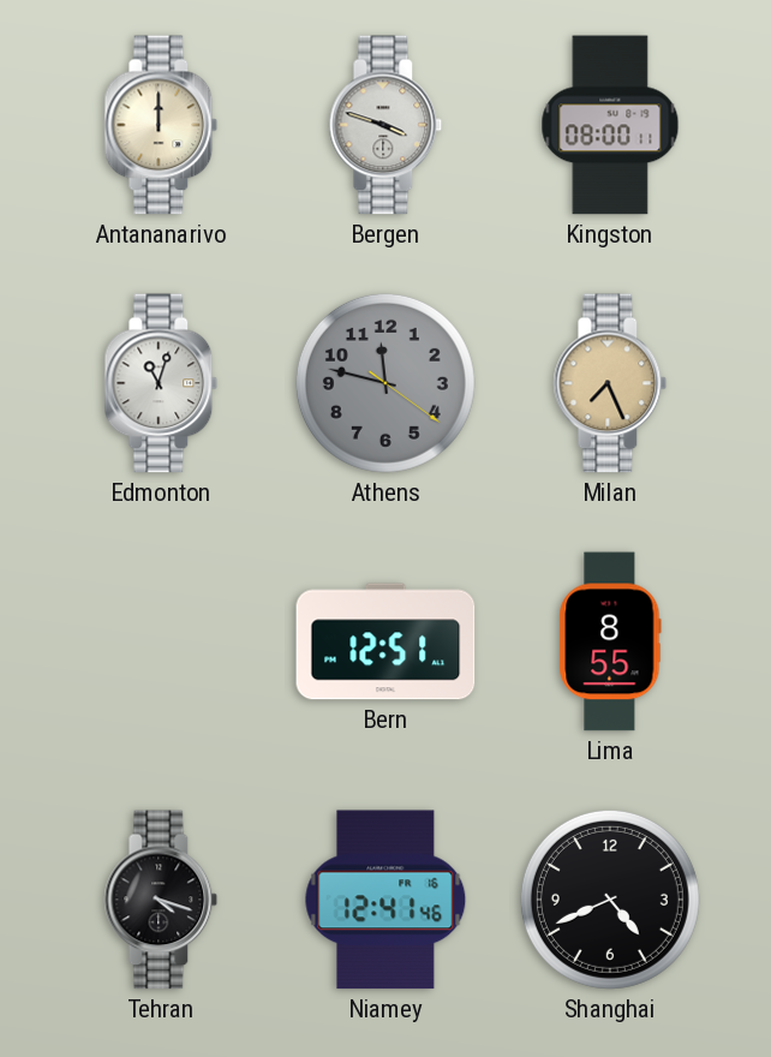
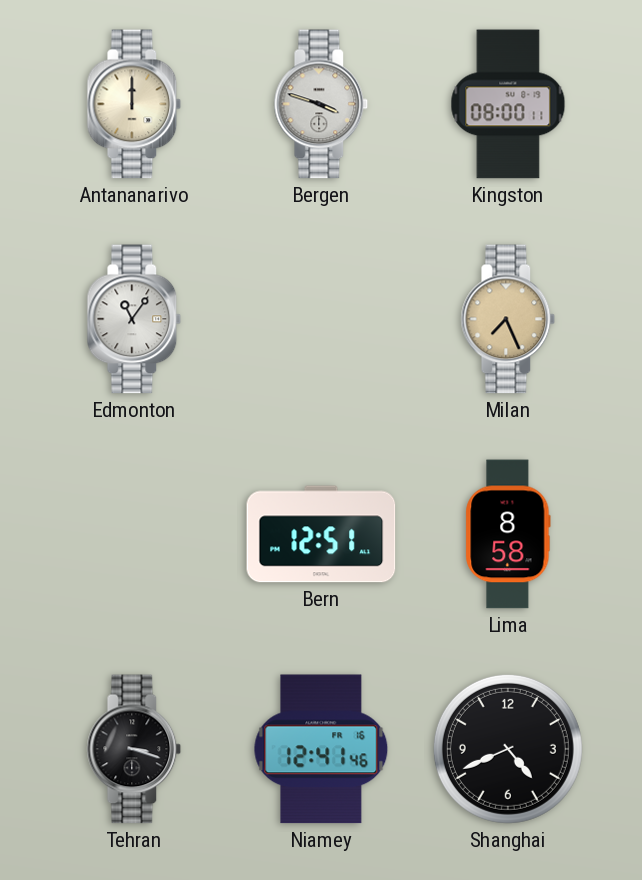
Edmonton: 11:03 -> 11:06 (134, 319)
Athens: 11:47 -> none (385, 383)
Lima: 8:55 -> 8:58 (508, 534)
Tehran: 4:18 -> 3:18 (134, 749)
